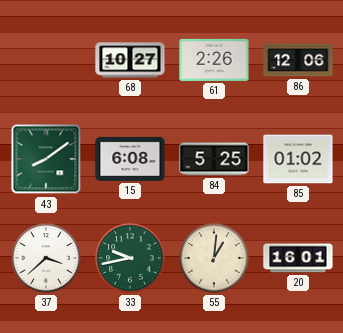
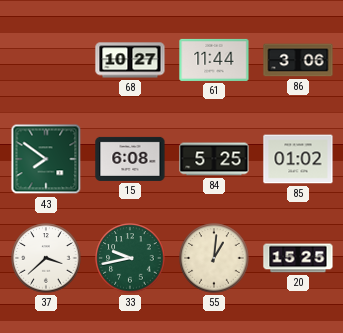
61: 2:26 -> 11:44 (214, 60)
86: 12:06 -> 3:06 (298, 60)
43: 8:09 -> 7:51 (46, 159)
20: 16:01 -> 15:25 (298, 258)
